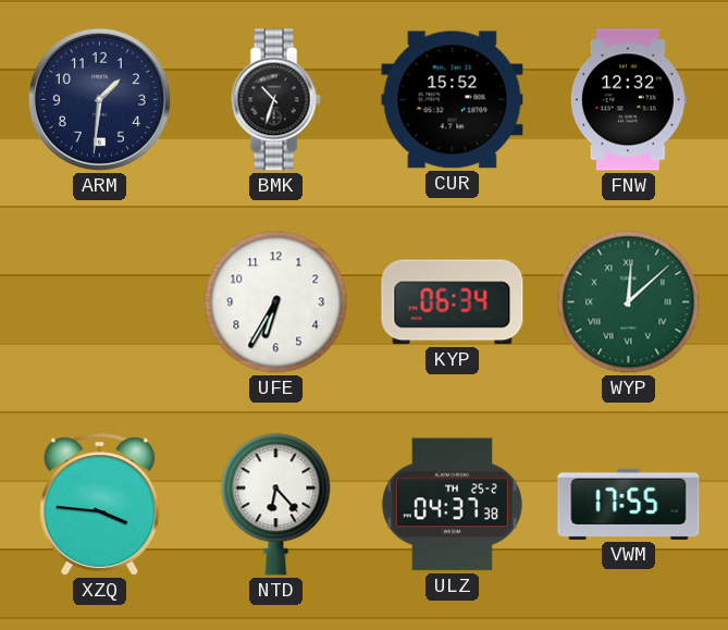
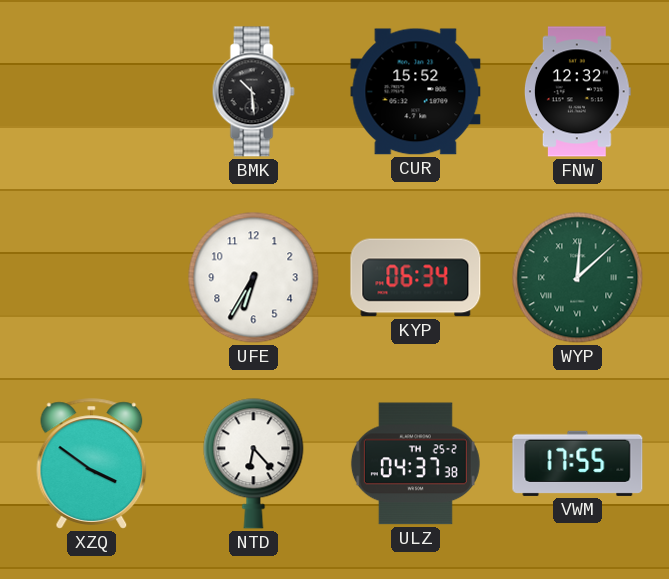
ARM: 1:31 -> none (99, 99)
BMK: 10:33 -> 10:29 (253, 92)
XZQ: 3:46 -> 3:51 (92, 464)
